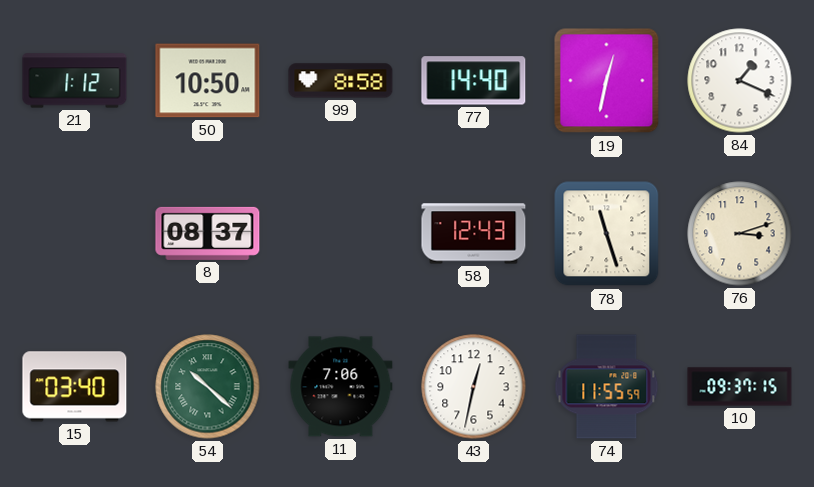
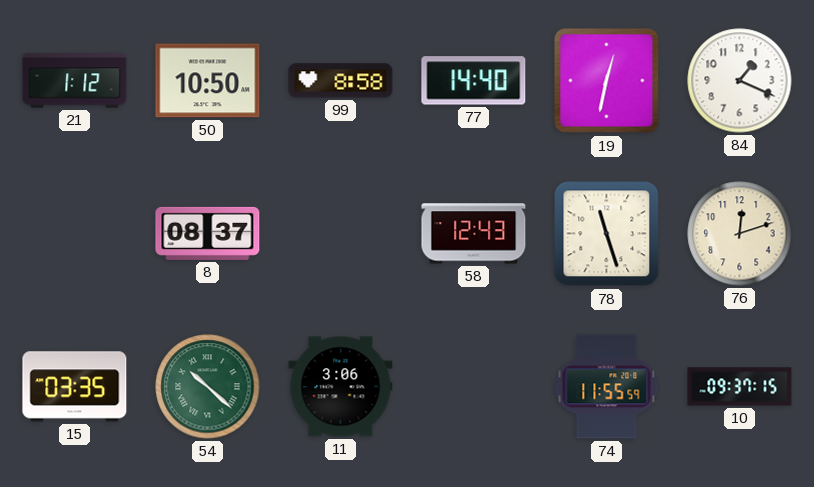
76: 3:12 -> 12:12 (740, 234)
15: 03:40 -> 03:35 (75, 387)
11: 7:06 -> 3:06 (341, 387)
43: 12:32 -> none (474, 387)
